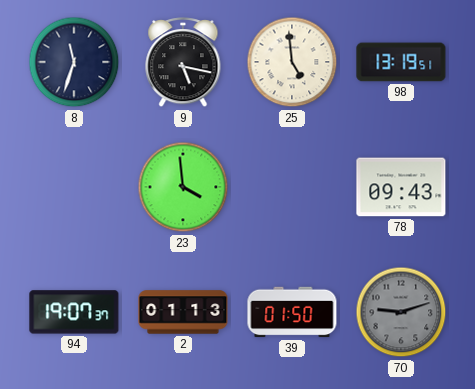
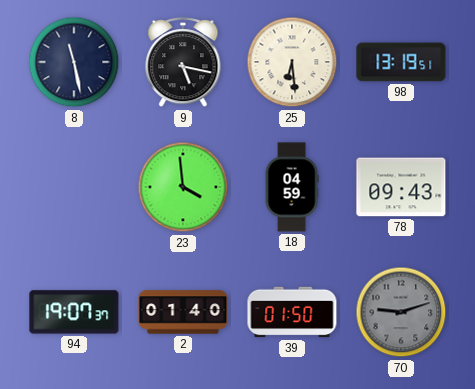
8: 11:33 -> 11:28 (74, 62)
25: 4:59 -> 6:29 (292, 62)
18: none -> 04:59 (292, 187)
2: 01:13 -> 01:40 (183, 312)
